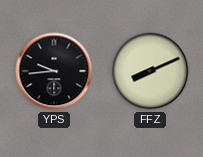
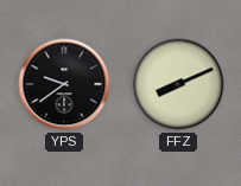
YPS: 9:44 -> 9:39 (64, 84)
